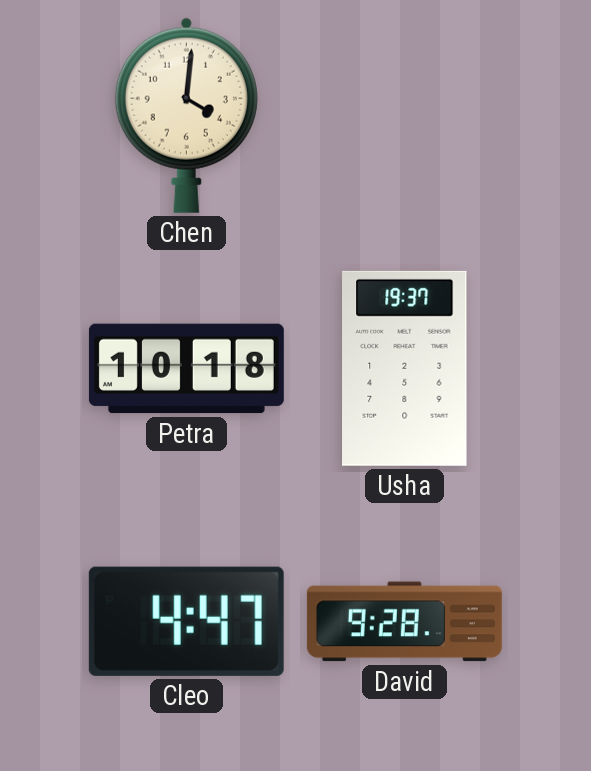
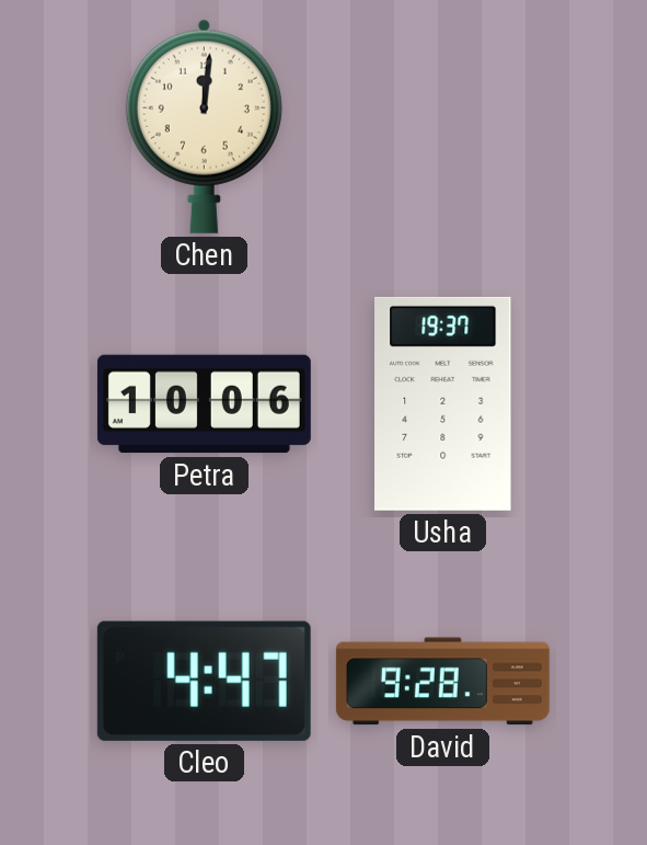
Chen: 4:01 -> 12:01 (204, 126)
Petra: 10:18 -> 10:06 (204, 404)
